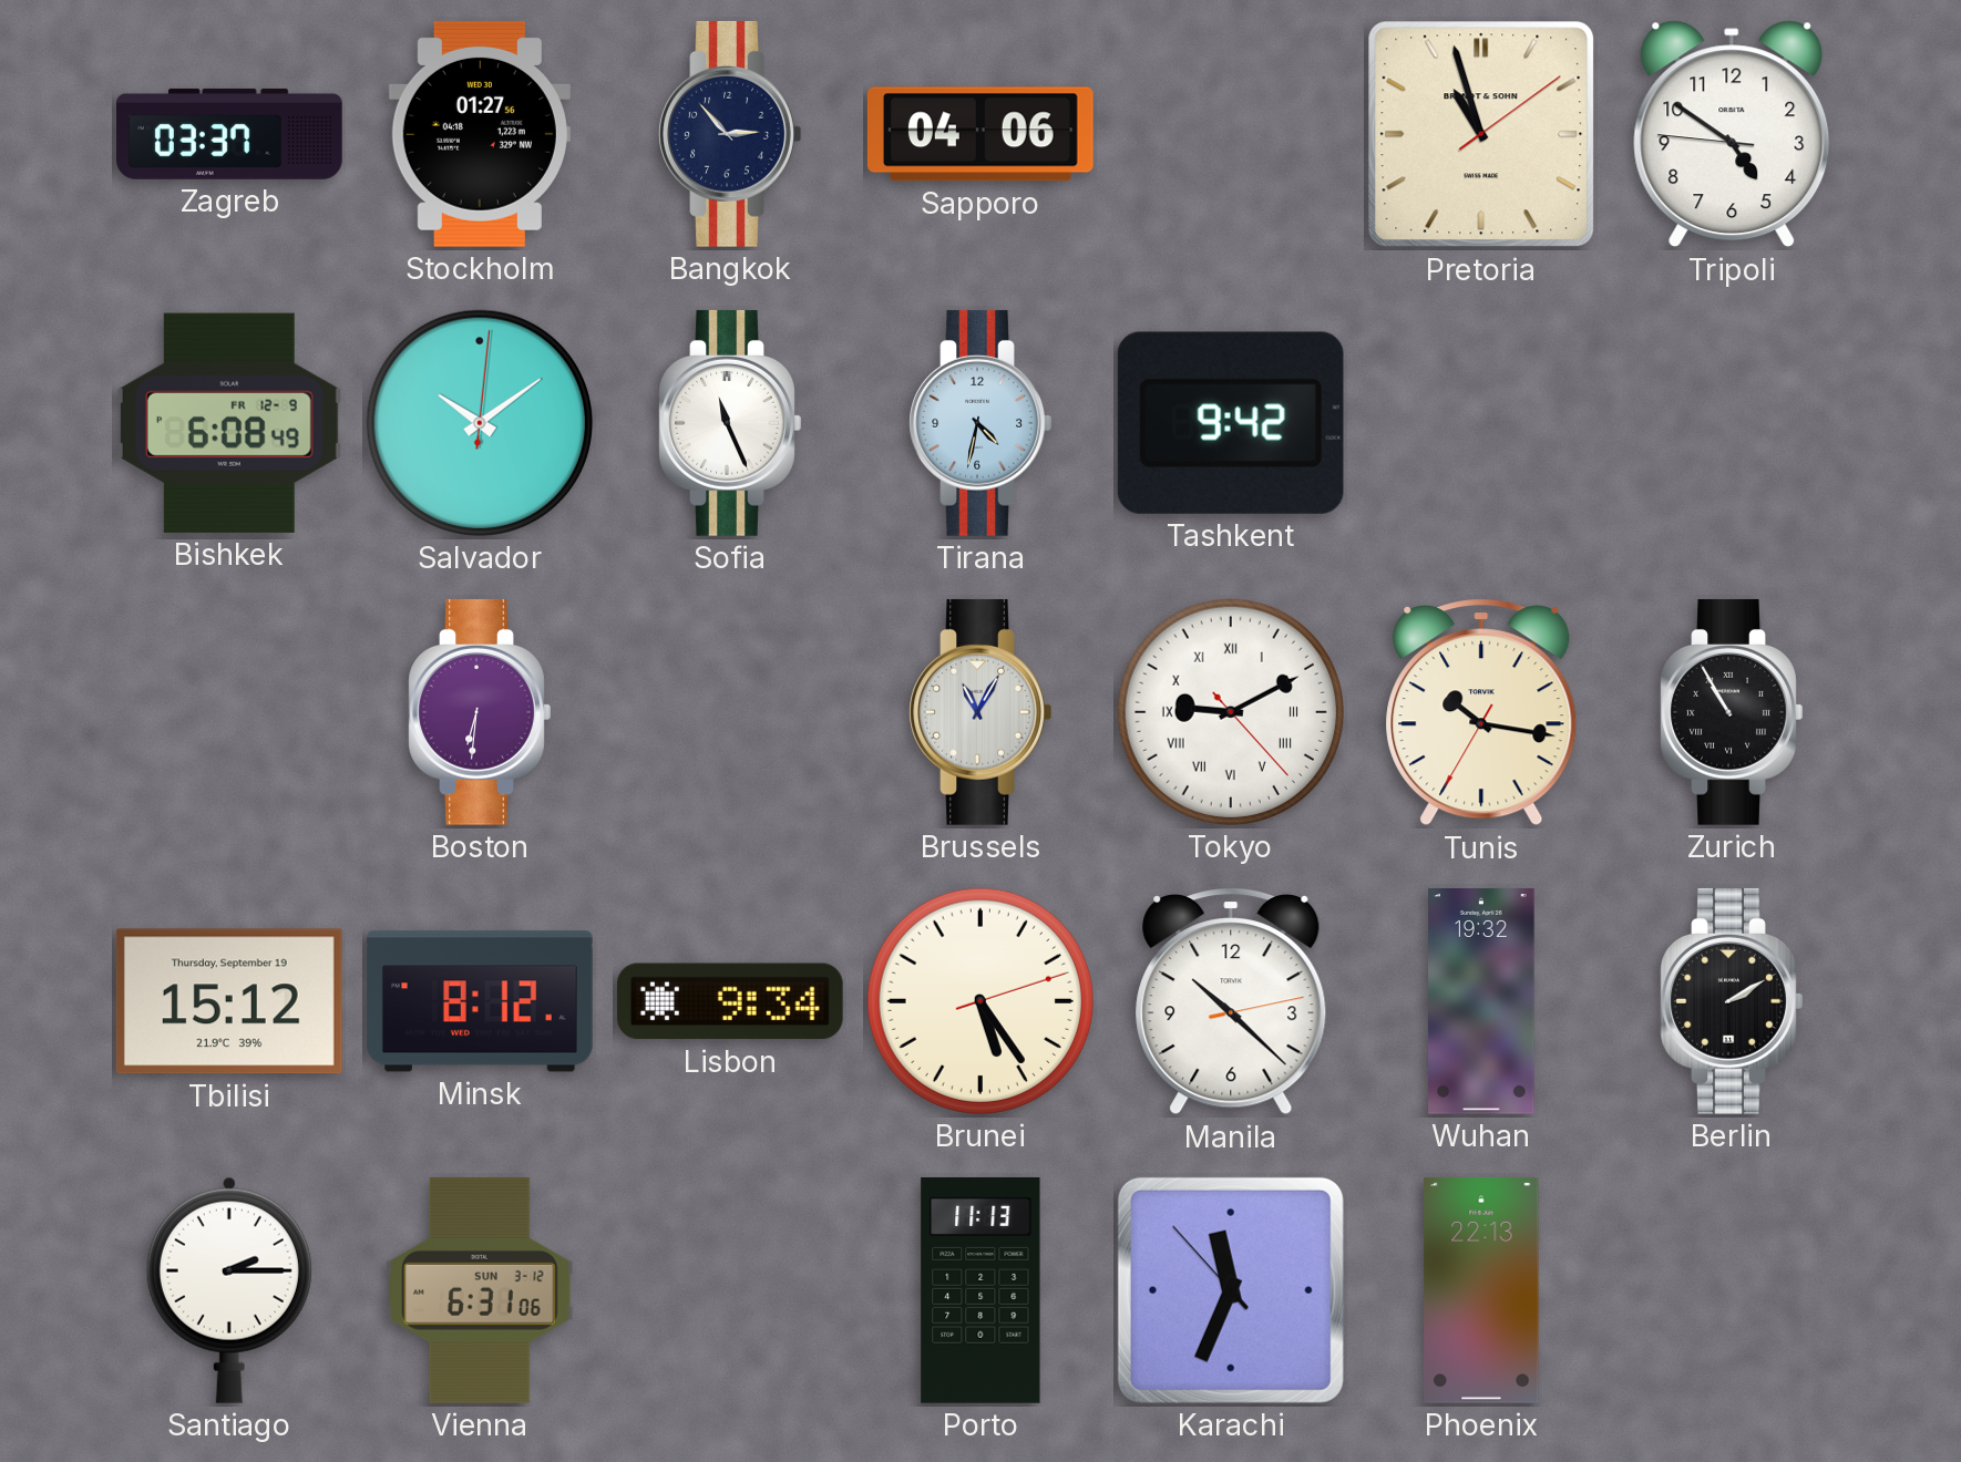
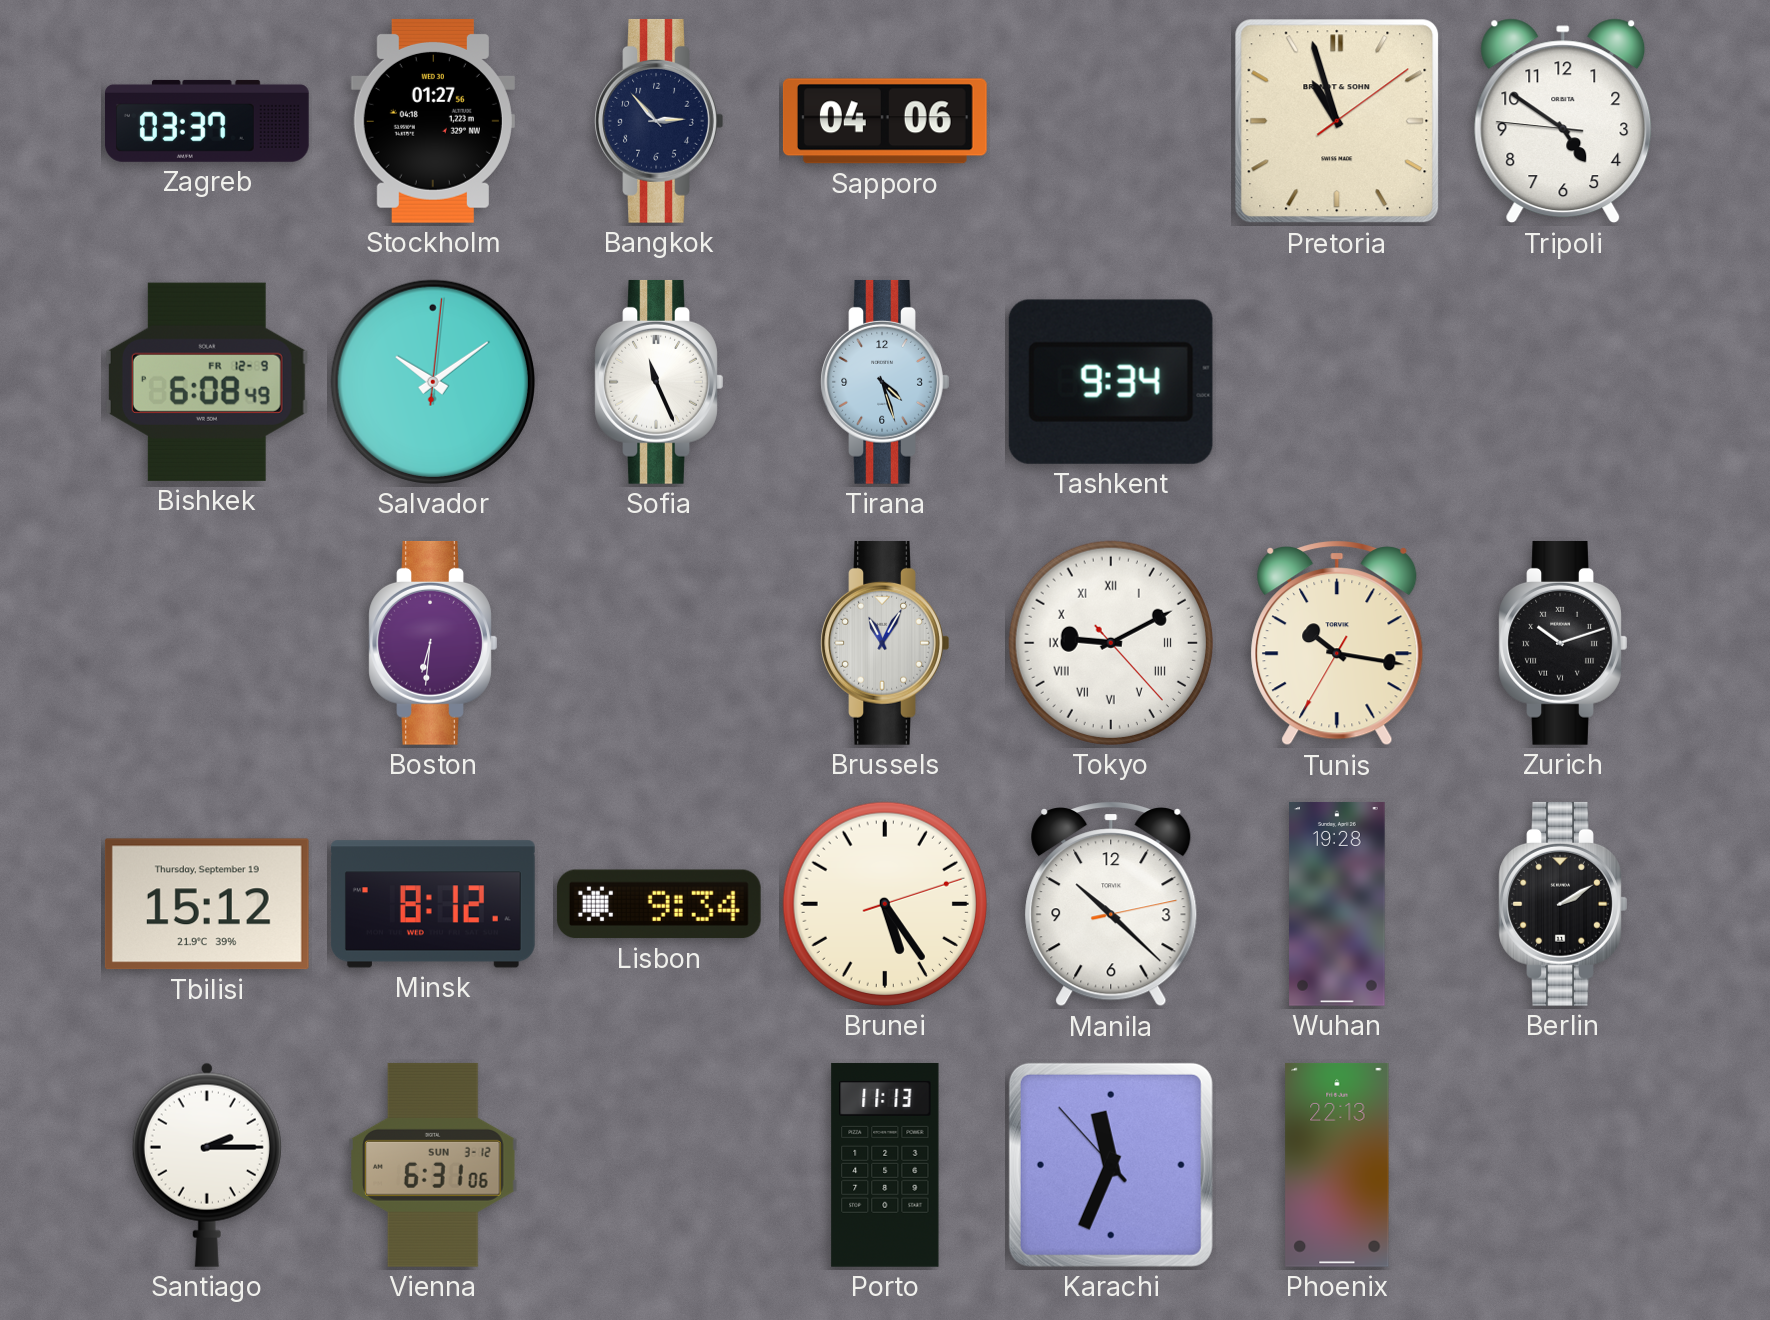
Tirana: 4:32 -> 4:27 (885, 382)
Tashkent: 9:42 -> 9:34 (1111, 382)
Zurich: 10:55 -> 10:12 (1563, 643)
Wuhan: 19:32 -> 19:28 (1337, 905)
